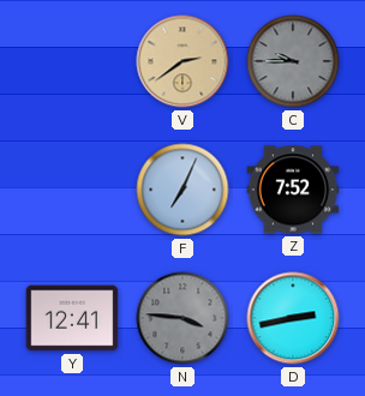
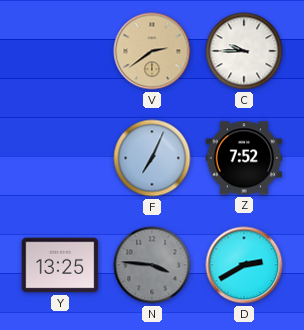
C dial: grey -> white (244, 51)
Y: 12:41 -> 13:25 (60, 265)
D: 2:43 -> 2:40 (244, 265)
